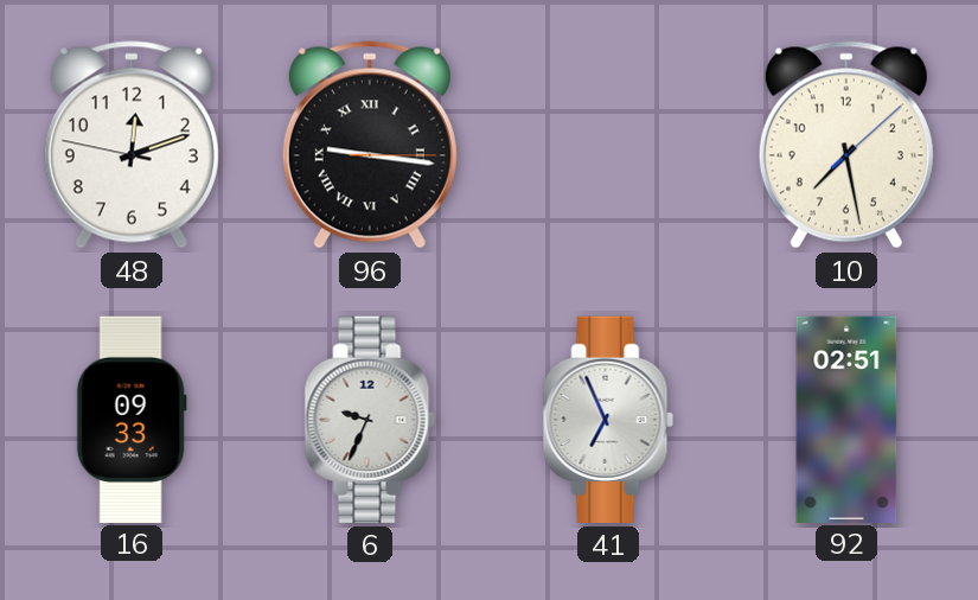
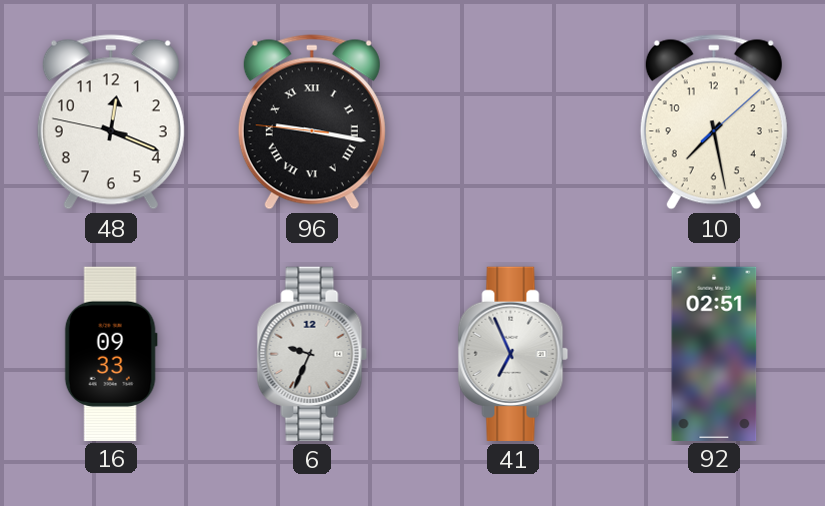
48: 12:11 -> 12:18 (111, 122)
96: 9:16:15 -> 9:16:46 (312, 122)
